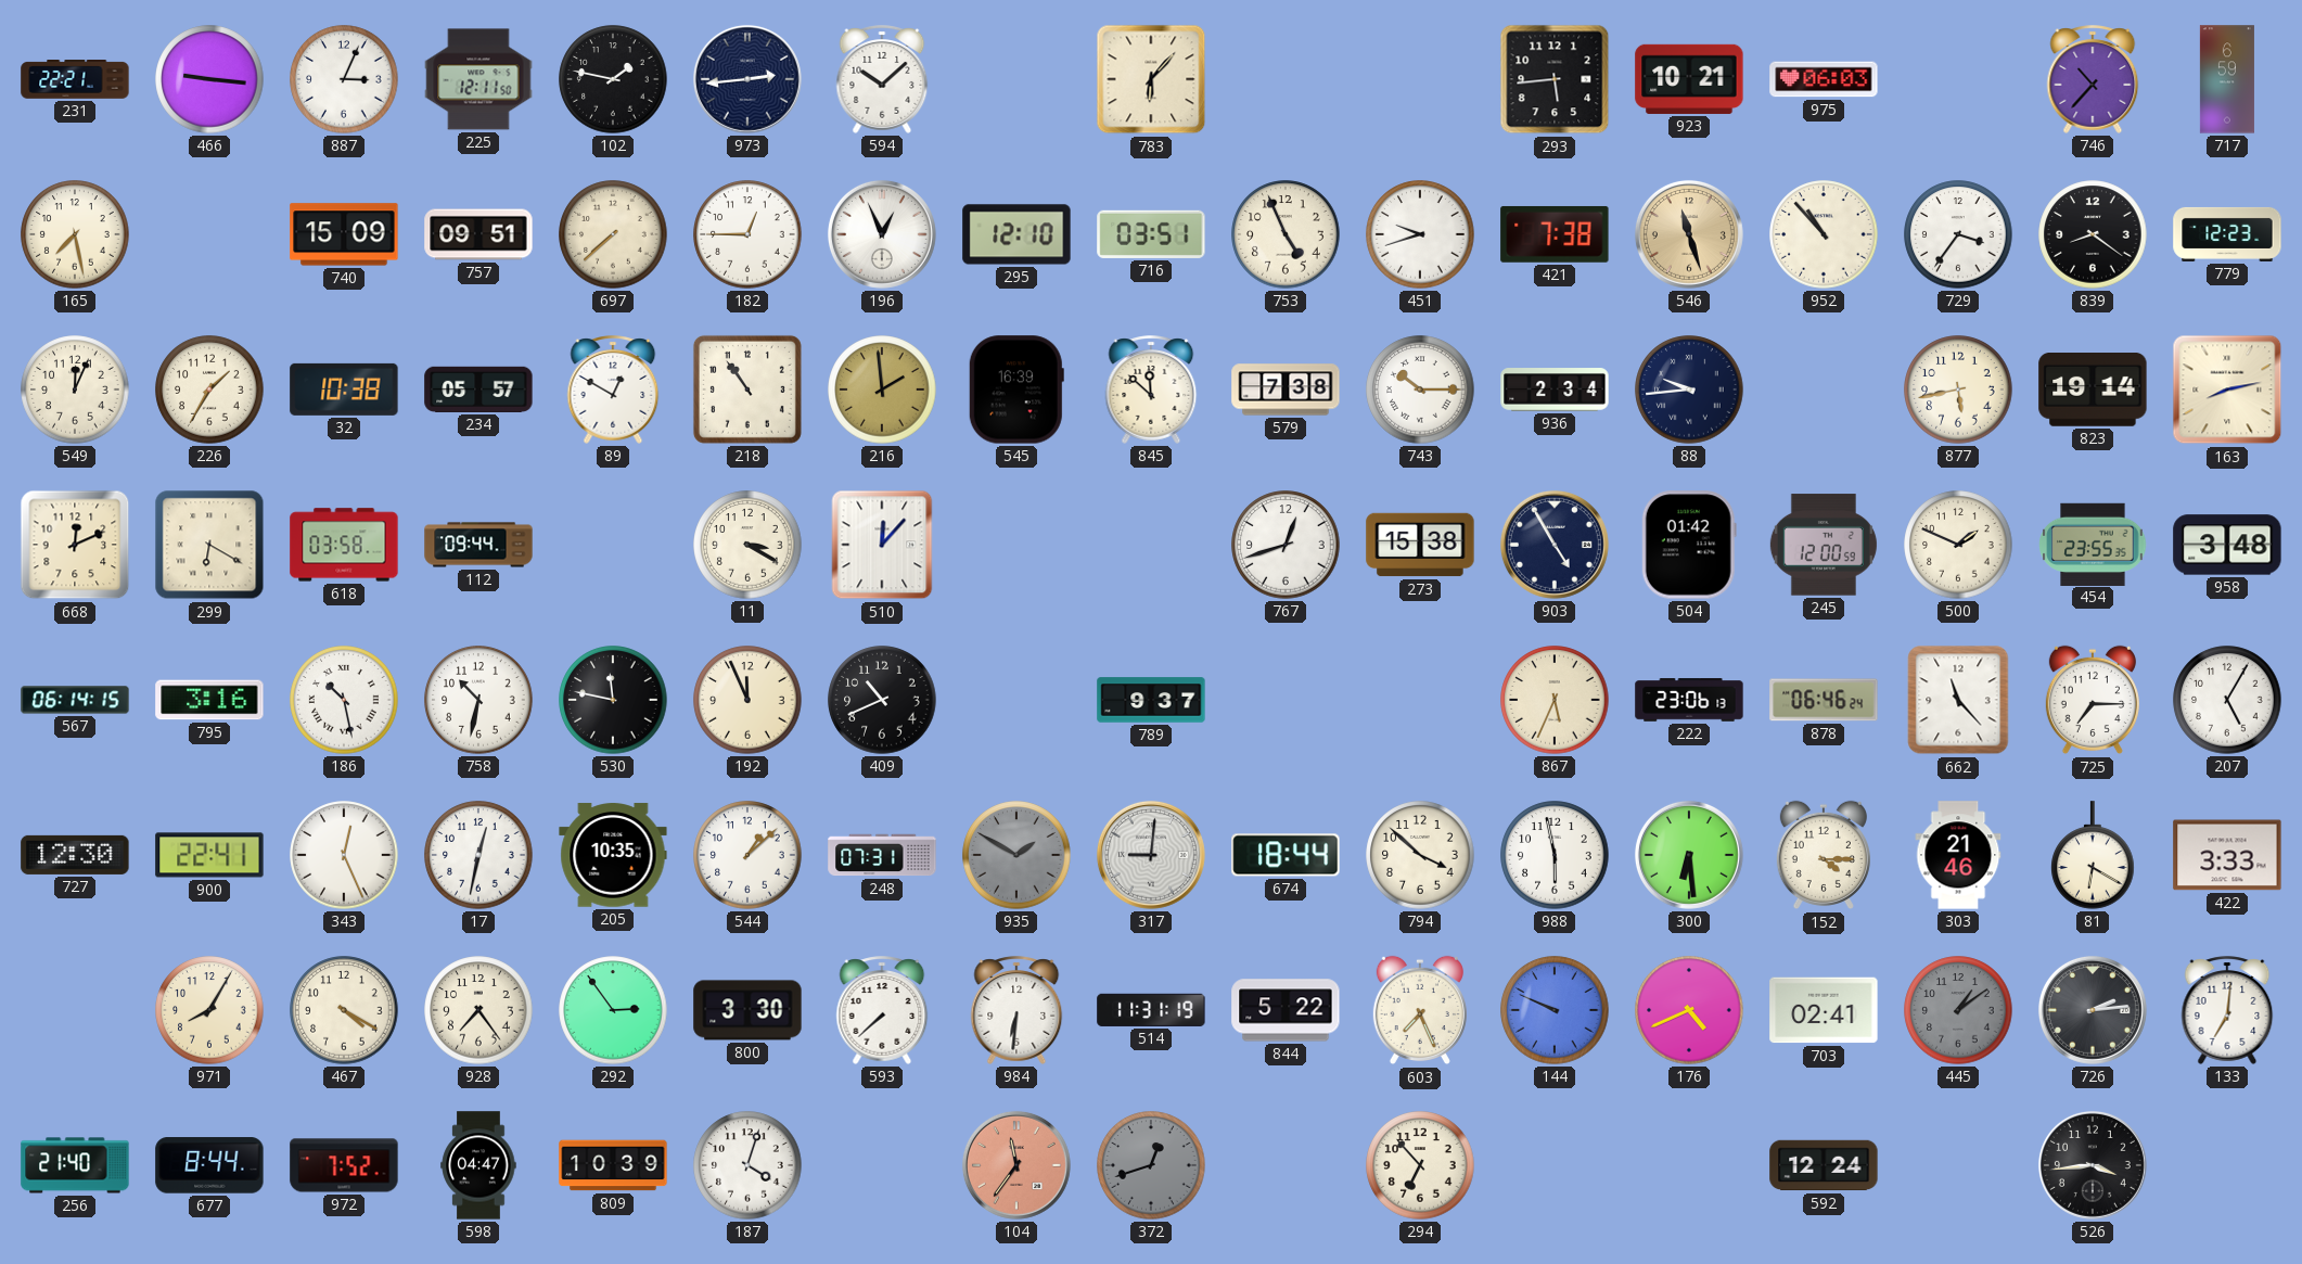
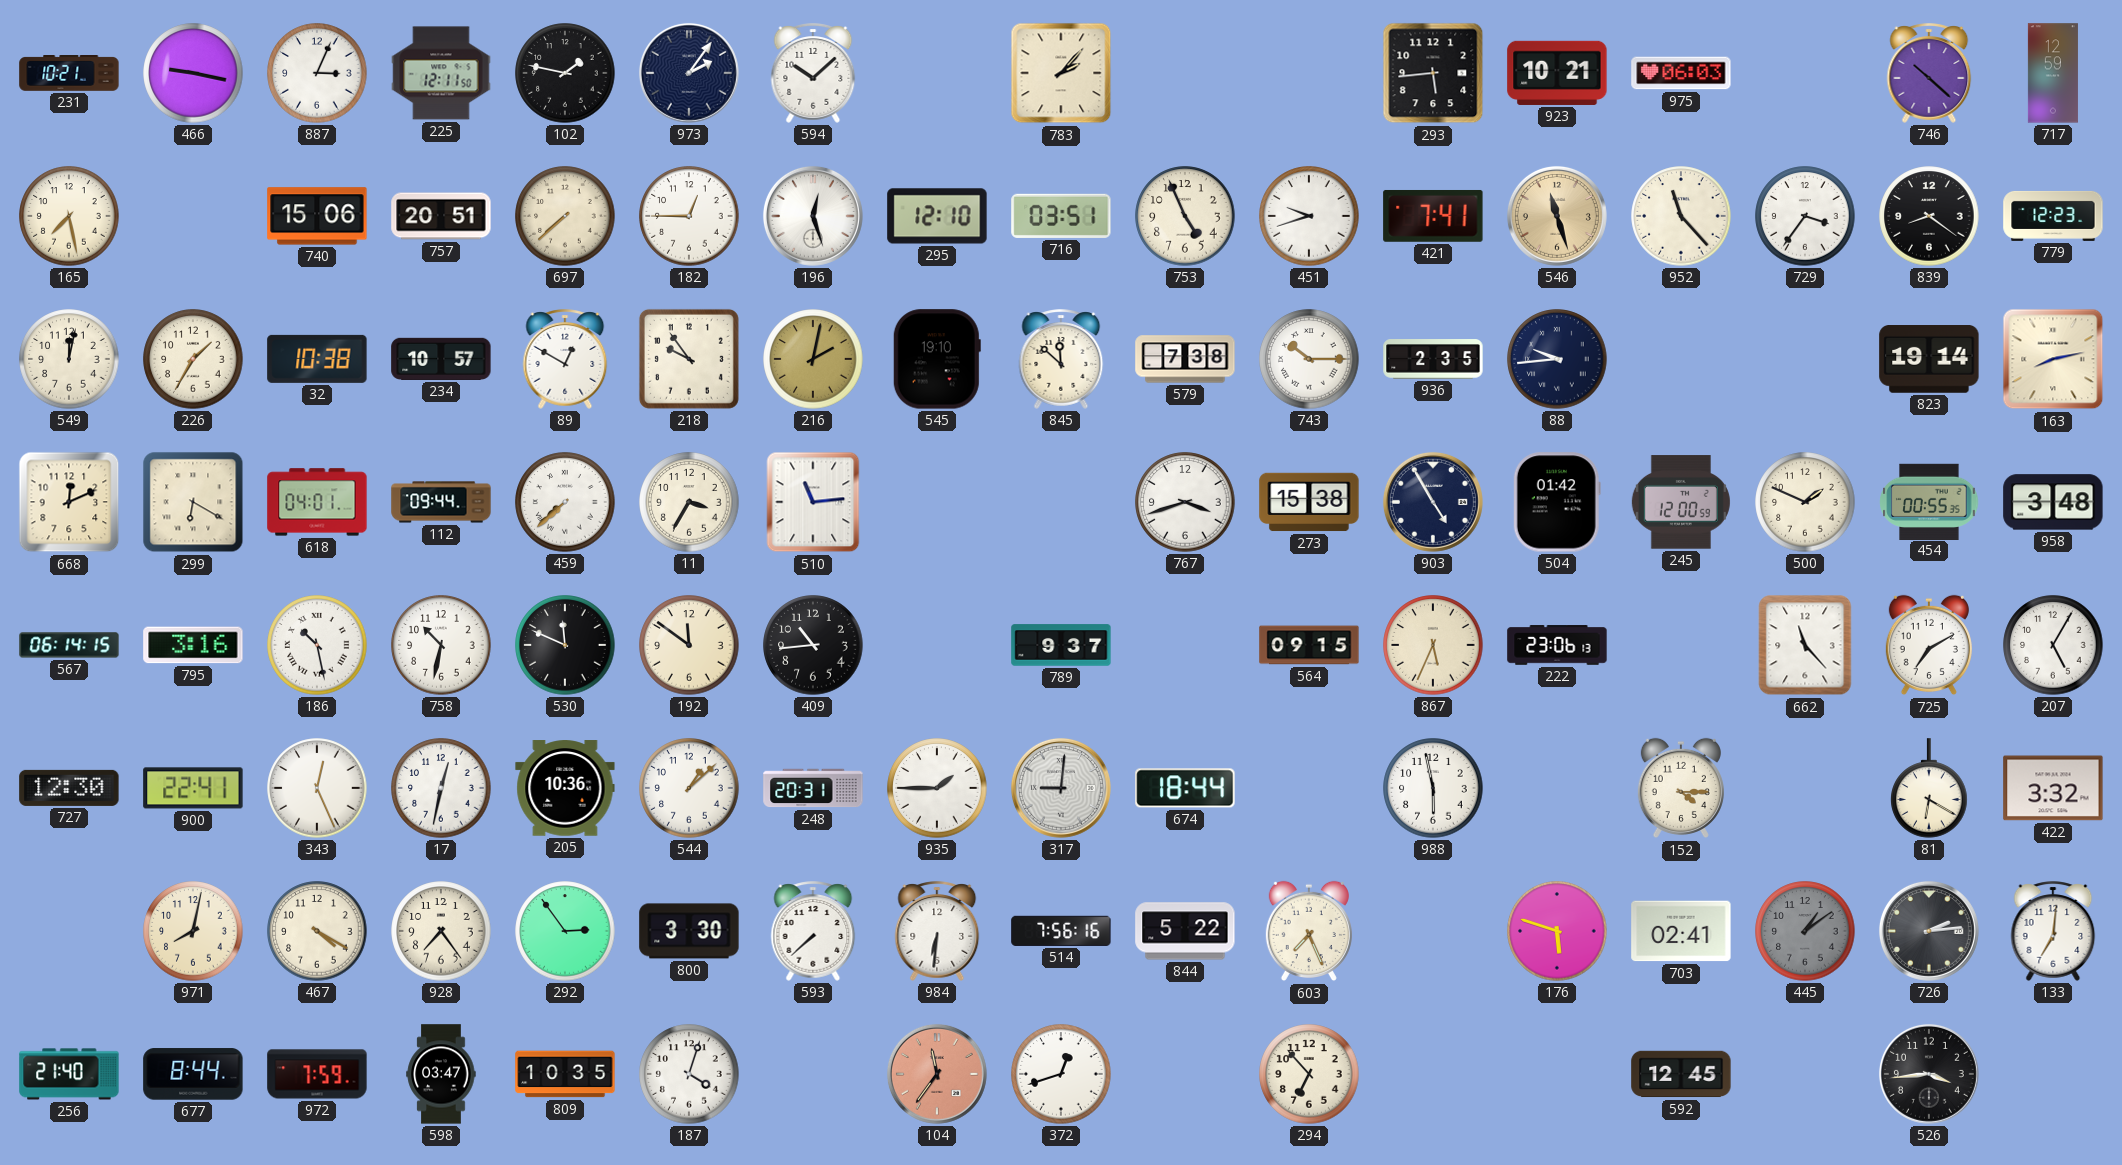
231: 22:21 -> 10:21 (69, 74)
466: 9:16 -> 9:17 (193, 73)
973: 2:44 -> 2:06 (689, 73)
783: 6:07 -> 2:07 (1061, 73)
746: 10:37 -> 10:22 (1929, 73)
717: 6:59 -> 12:59 (2053, 73)
740: 15:09 -> 15:06 (317, 216)
757: 09:51 -> 20:51 (441, 216)
196: 12:56 -> 12:27 (813, 216)
421: 7:38 -> 7:41 (1433, 216)
952: 10:53 -> 11:23 (1681, 216)
549: 12:04 -> 12:02 (69, 359)
234: 05:57 -> 10:57 (441, 359)
218: 10:54 -> 9:54 (689, 359)
216: 1:59 -> 2:02 (813, 359)
545: 16:39 -> 19:10 (937, 359)
936: 2:34 -> 2:35 (1433, 359)
877: 5:43 -> none (1958, 390)
618: 03:58 -> 04:01 (317, 502)
459: none -> 7:38 (565, 502)
11: 3:20 -> 3:35 (689, 502)
510: 12:07 -> 11:14 (813, 502)
767: 12:42 -> 3:42 (1185, 502)
454: 23:55 -> 00:55 (1929, 501)
530: 11:47 -> 11:49 (565, 645)
192: 11:56 -> 11:51 (689, 645)
409: 10:41 -> 10:44 (813, 645)
564: none -> 09:15 (1309, 645)
878: 06:46 -> none (1824, 700)
725: 7:15 -> 7:10 (1929, 645)
205: 10:35 -> 10:36 (565, 788)
248: 07:31 -> 20:31 (813, 788)
935: 1:50 -> 1:45 (937, 788)
935 dial: grey -> white (937, 788)
794: 3:52 -> none (1420, 855)
300: 6:29 -> none (1689, 855)
303: 21:46 -> none (1958, 855)
422: 3:33 -> 3:32 (2053, 788)
971: 8:05 -> 8:02 (193, 931)
514: 11:31 -> 7:56 (1061, 931)
144: 9:49 -> none (1555, 1010)
176: 4:41 -> 5:48 (1557, 931)
972: 7:52 -> 7:59 (317, 1074)
598: 04:47 -> 03:47 (441, 1074)
809: 10:39 -> 10:35 (565, 1074)
372 dial: grey -> white (1061, 1074)
592: 12:24 -> 12:45 (1681, 1074)
